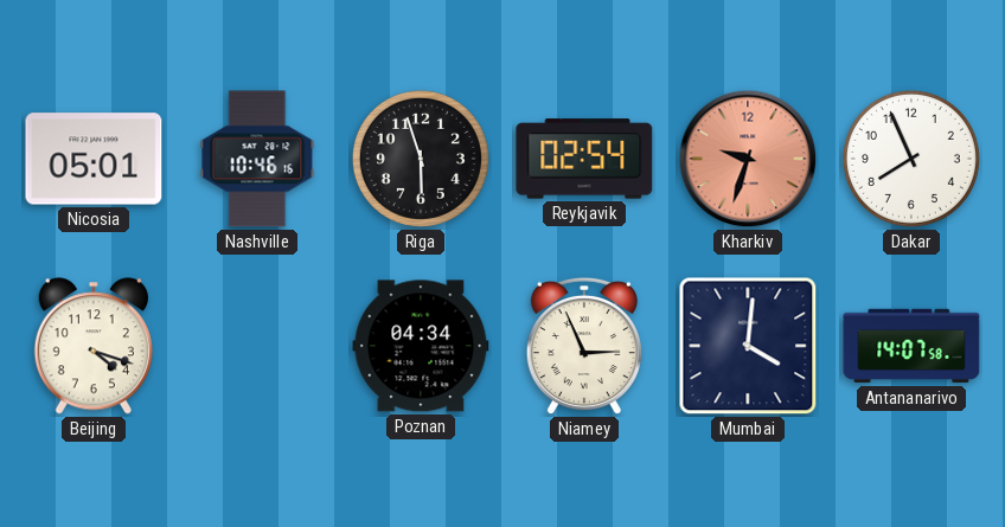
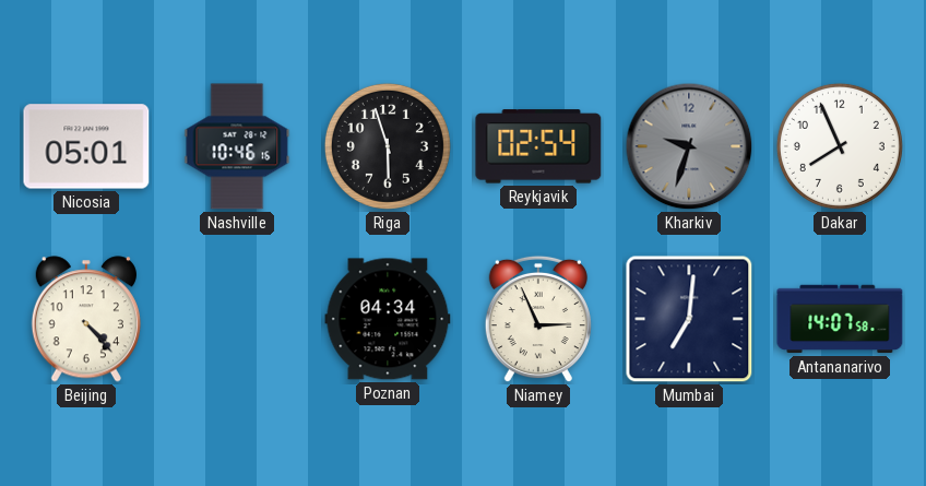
Kharkiv dial: salmon -> grey (689, 146)
Beijing: 4:18 -> 4:23 (86, 319)
Mumbai: 4:01 -> 7:01 (689, 319)
